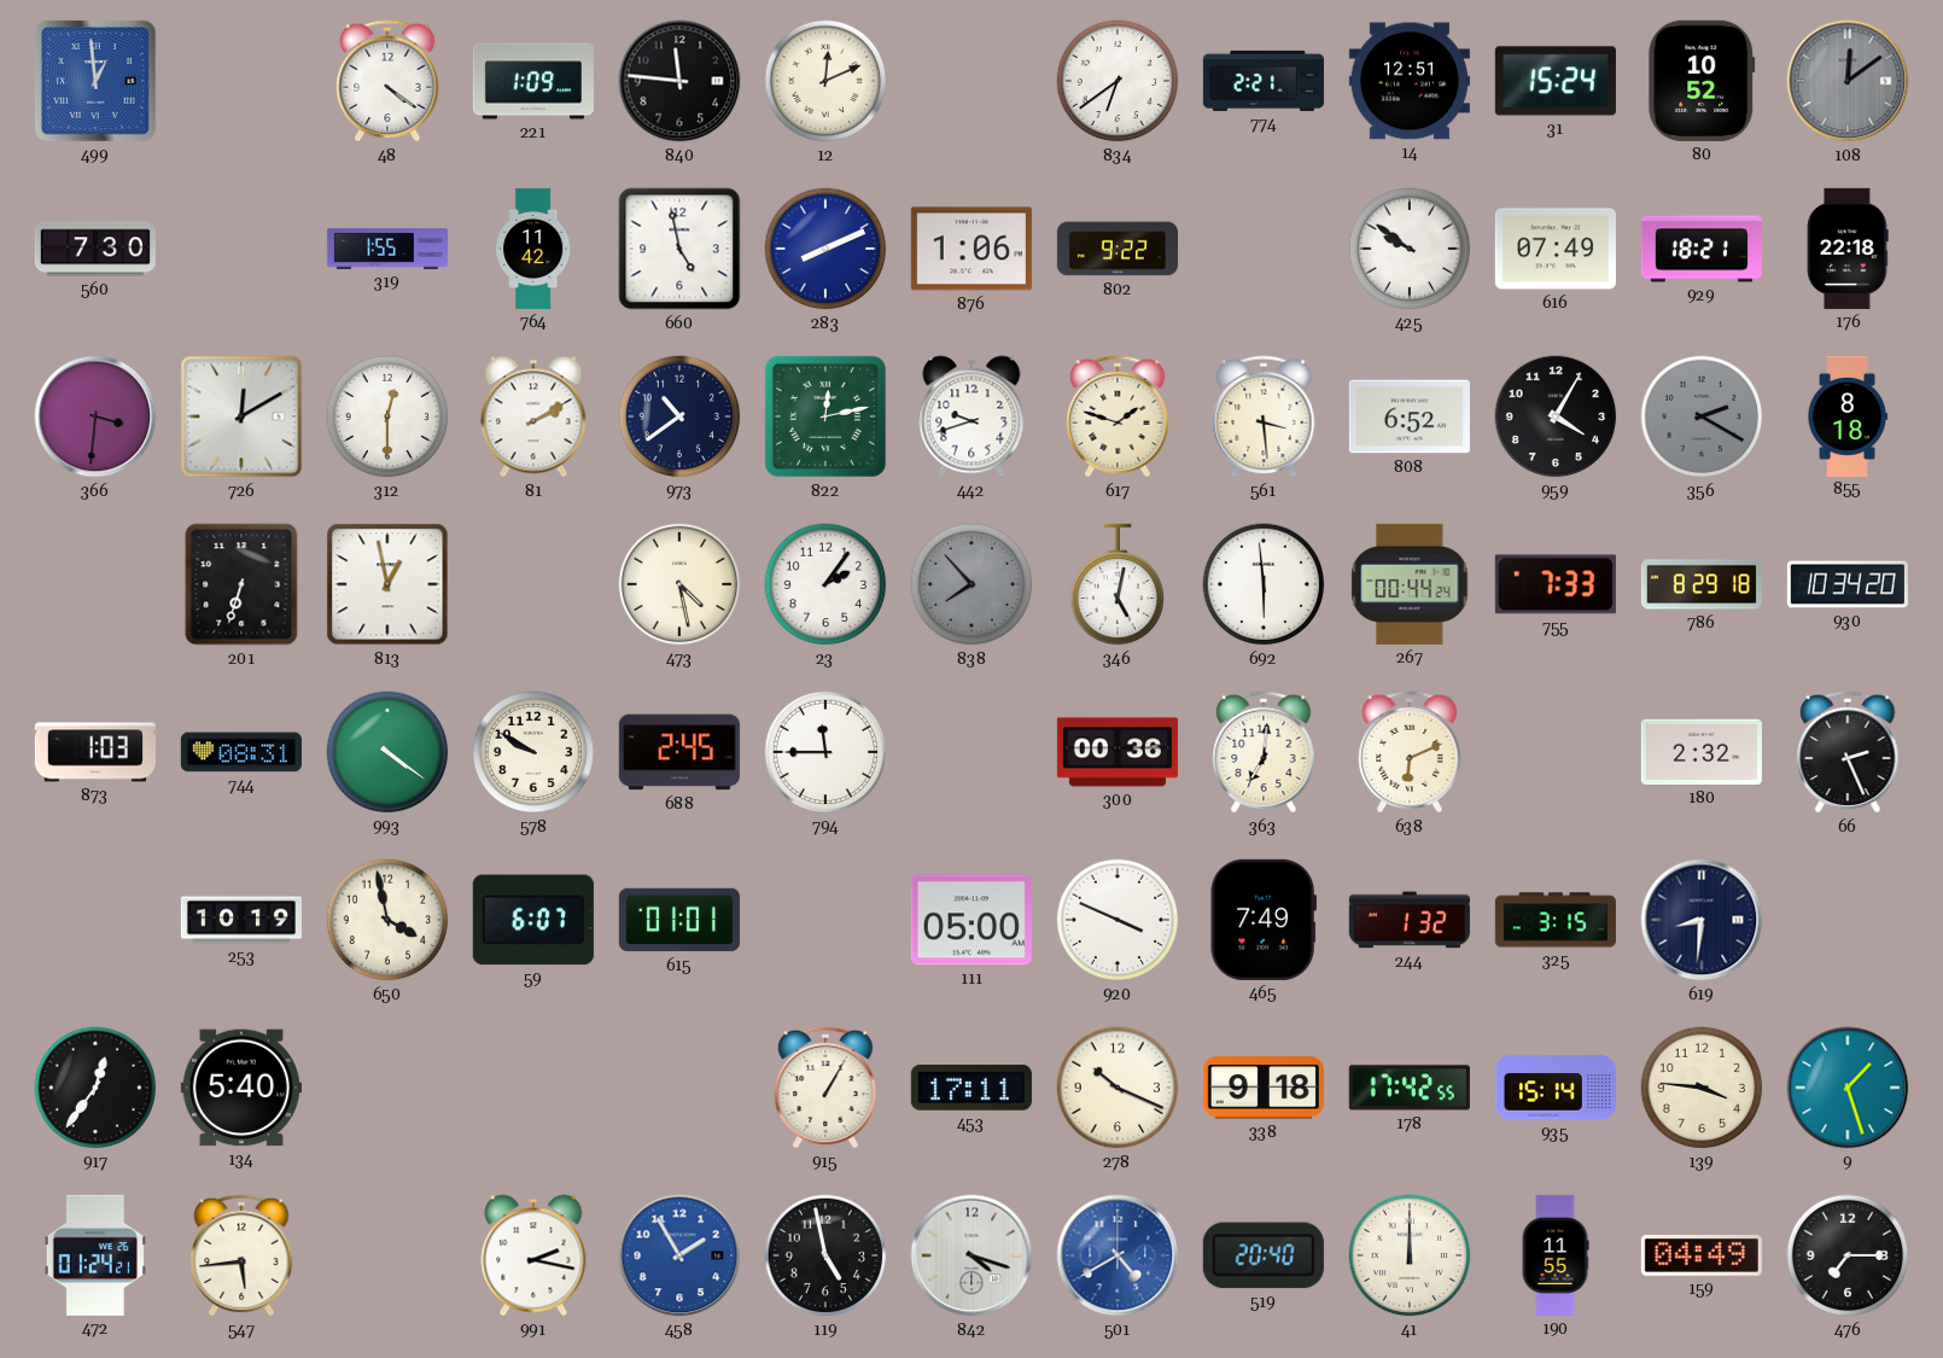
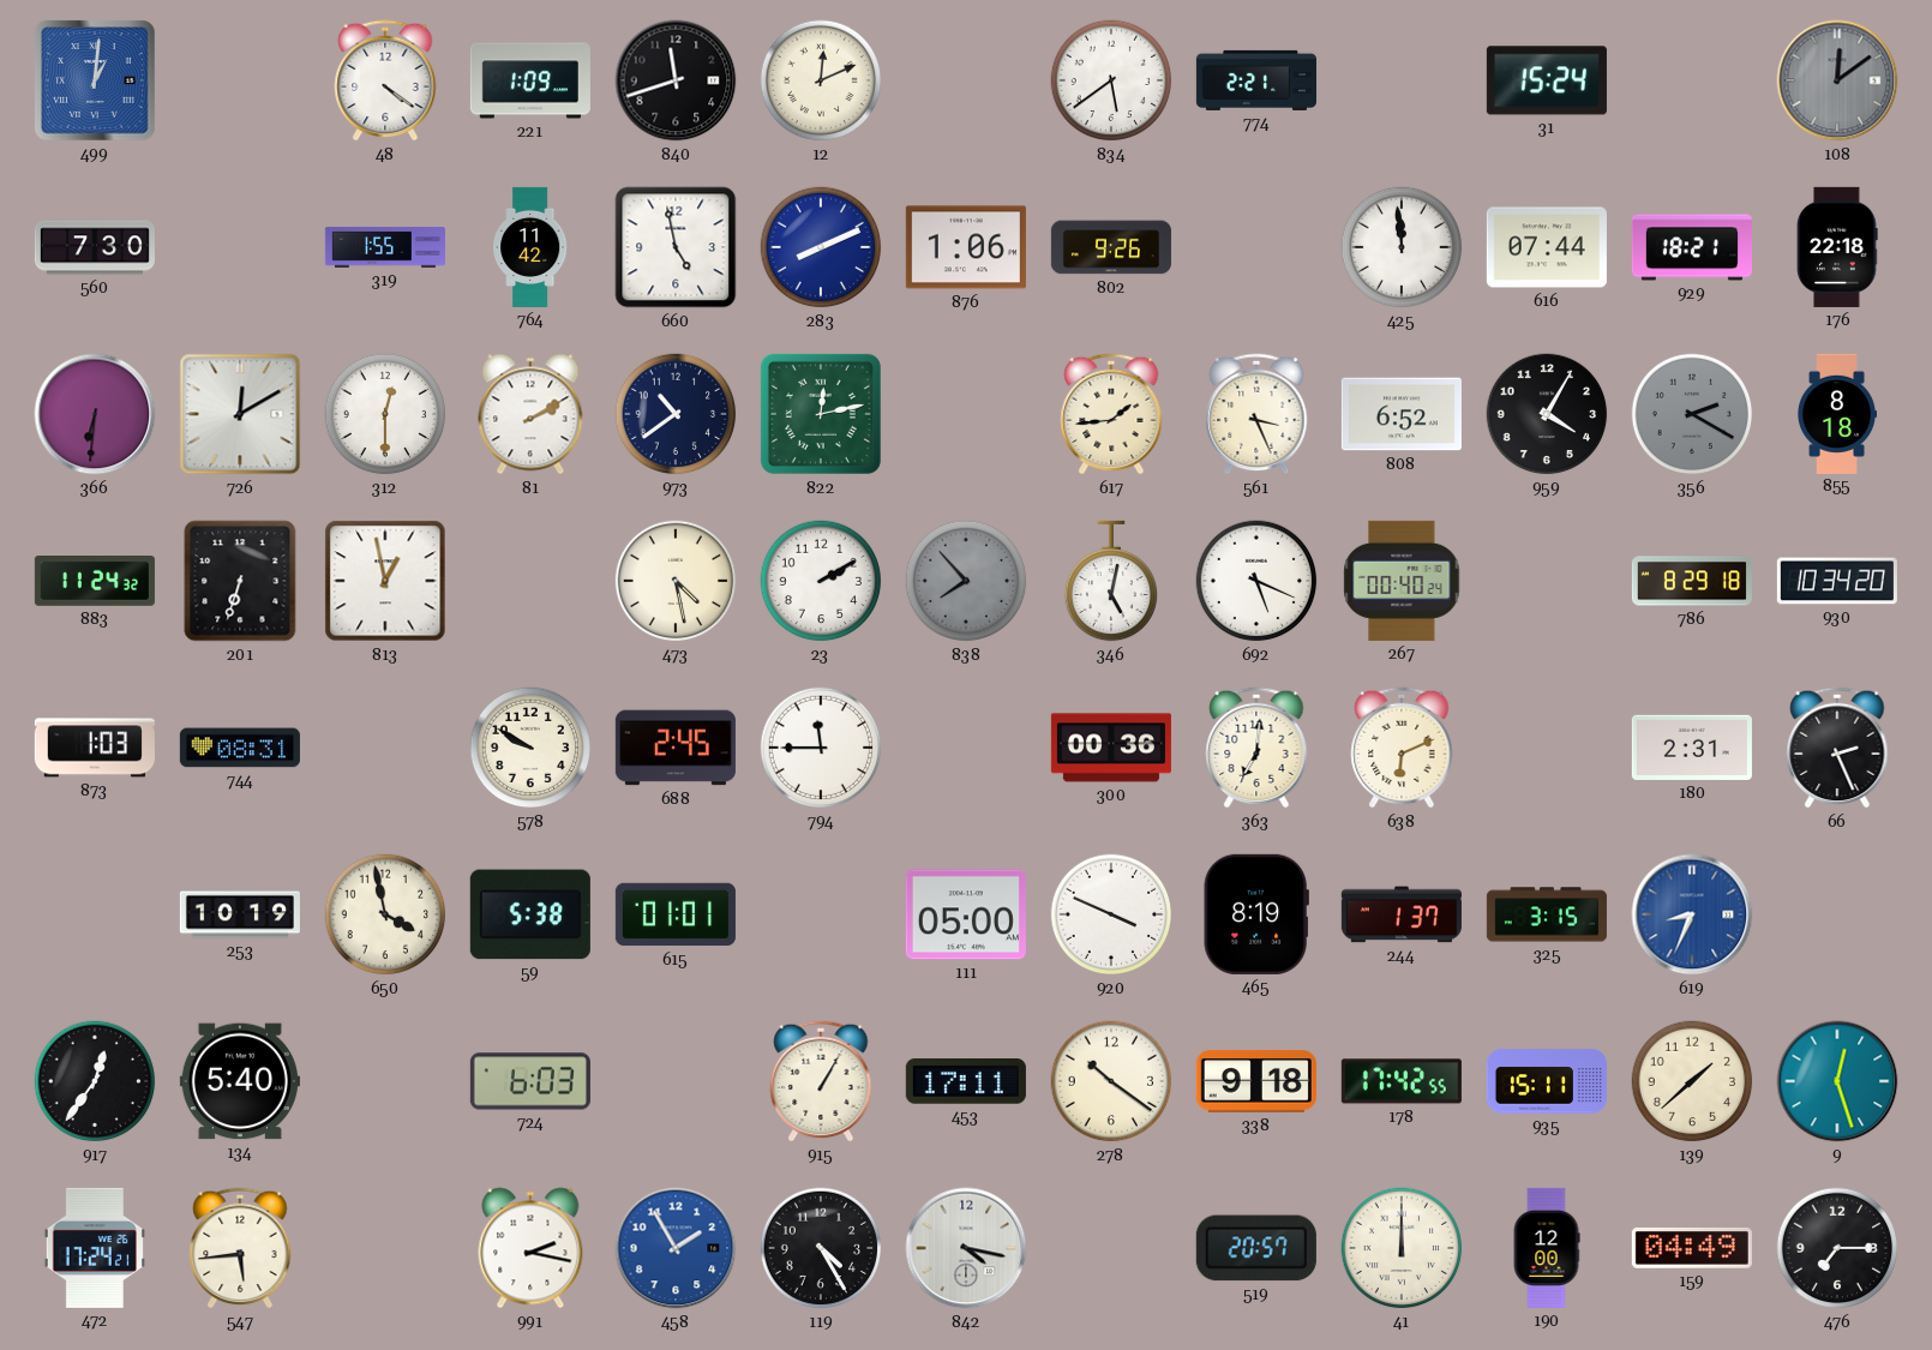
499: 12:59 -> 1:01 (95, 80)
840: 11:46 -> 11:42 (676, 80)
834: 6:39 -> 5:39 (1111, 80)
14: 12:51 -> none (1410, 81)
80: 10:52 -> none (1702, 81)
802: 9:22 -> 9:26 (1111, 247)
425: 9:51 -> 11:59 (1402, 247)
616: 07:49 -> 07:44 (1547, 247)
366: 3:31 -> 6:31 (95, 414)
442: 9:42 -> none (971, 416)
617: 1:48 -> 1:44 (1111, 414)
561: 3:29 -> 3:26 (1256, 414)
883: none -> 11:24 (95, 582)
23: 2:06 -> 2:10 (821, 581)
692: 5:59 -> 5:19 (1256, 581)
267: 00:44 -> 00:40 (1402, 581)
755: 7:33 -> none (1556, 584)
993: 4:21 -> none (387, 752)
180: 2:32 -> 2:31 (1692, 748)
59: 6:07 -> 5:38 (530, 914)
465: 7:49 -> 8:19 (1256, 914)
244: 1:32 -> 1:37 (1402, 914)
619: 8:31 -> 8:34 (1692, 914)
619 dial: navy -> blue (1692, 914)
724: none -> 6:03 (530, 1081)
278: 10:19 -> 10:21 (1111, 1081)
935: 15:14 -> 15:11 (1547, 1081)
139: 3:46 -> 1:38 (1692, 1081)
9: 1:27 -> 12:27 (1837, 1081)
472: 01:24 -> 17:24 (95, 1248)
119: 4:58 -> 4:25 (821, 1248)
842: 4:18 -> 4:17 (966, 1248)
501: 4:40 -> none (1118, 1255)
519: 20:40 -> 20:57 (1256, 1248)
190: 11:55 -> 12:00 (1547, 1248)
